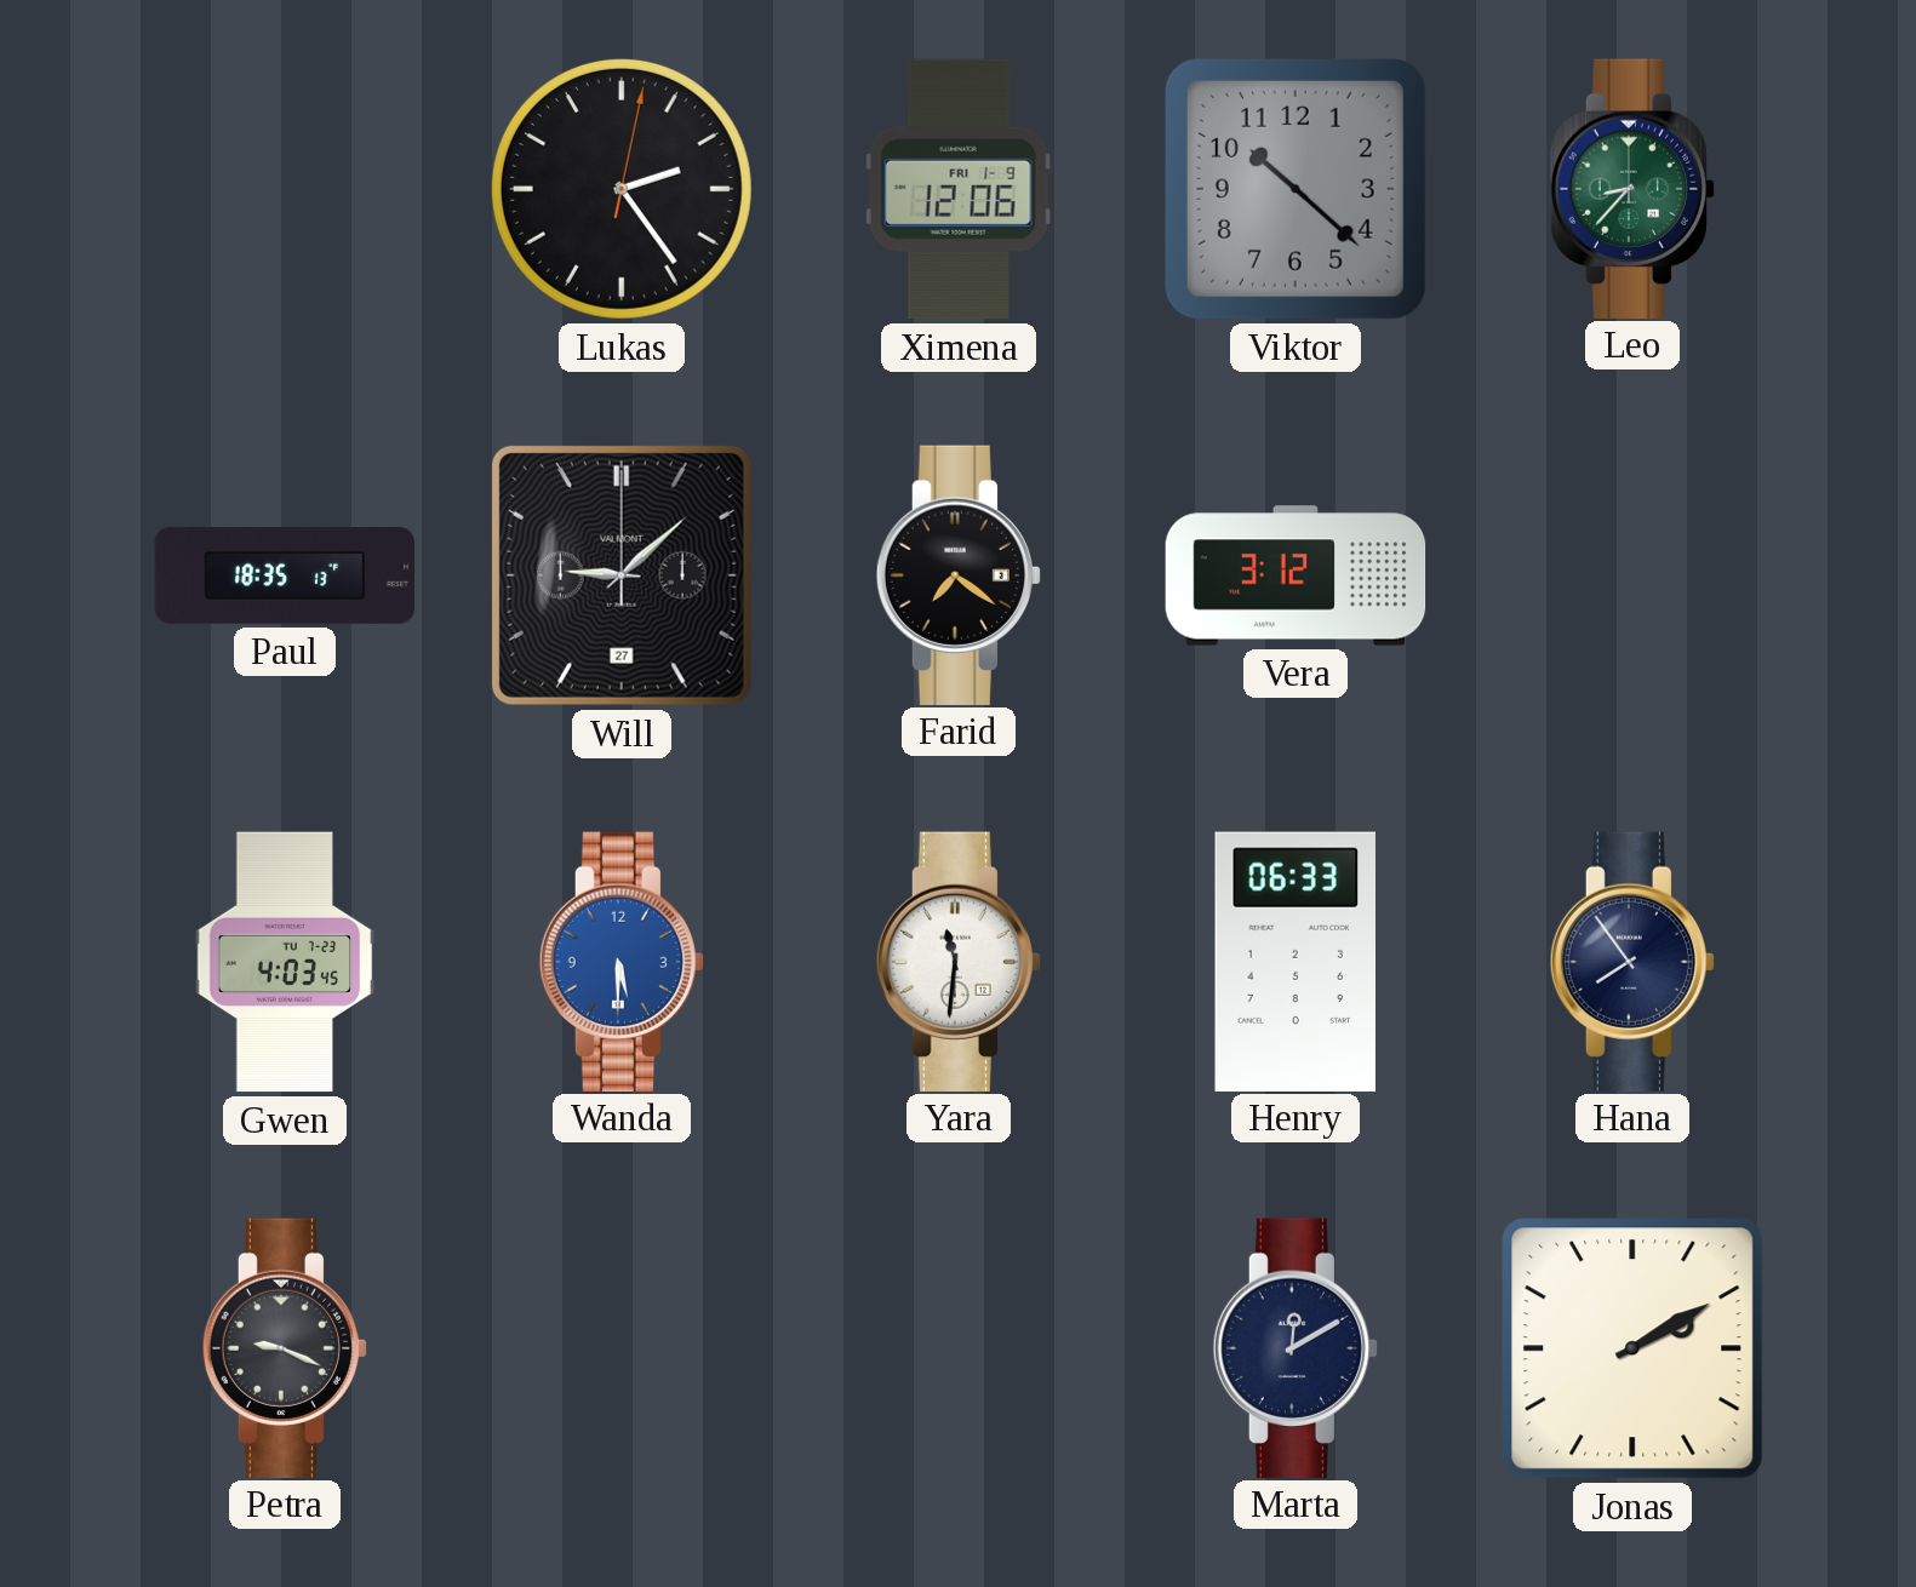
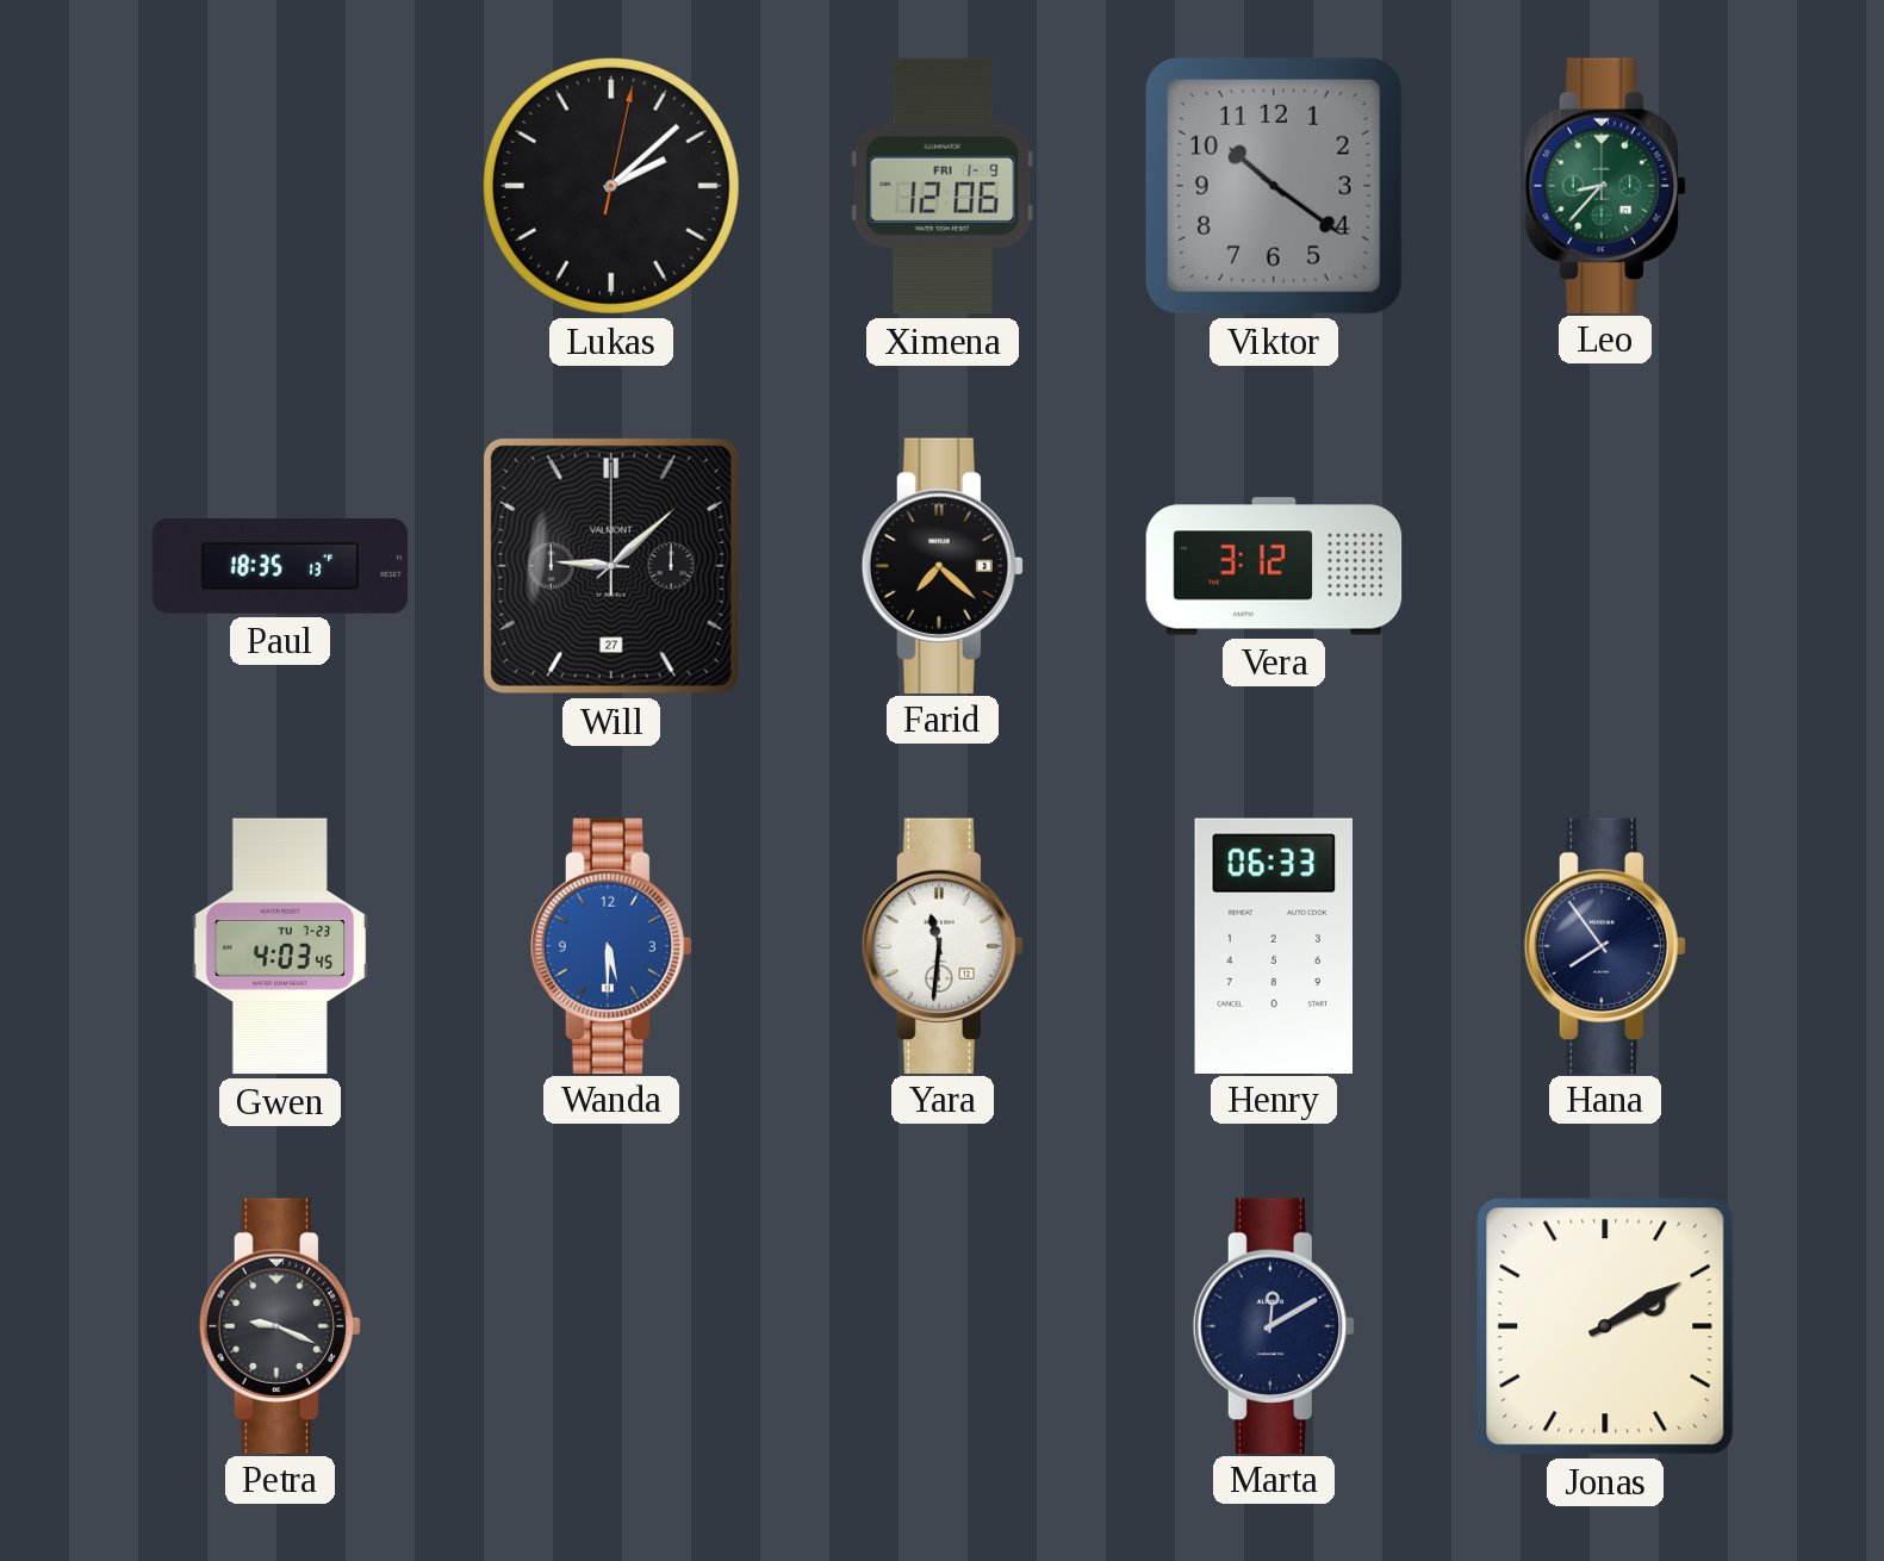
Lukas: 2:24 -> 2:08 (611, 186)
Viktor: 10:22 -> 10:21 (1274, 186)
Farid: 7:21 -> 7:22 (941, 565)
